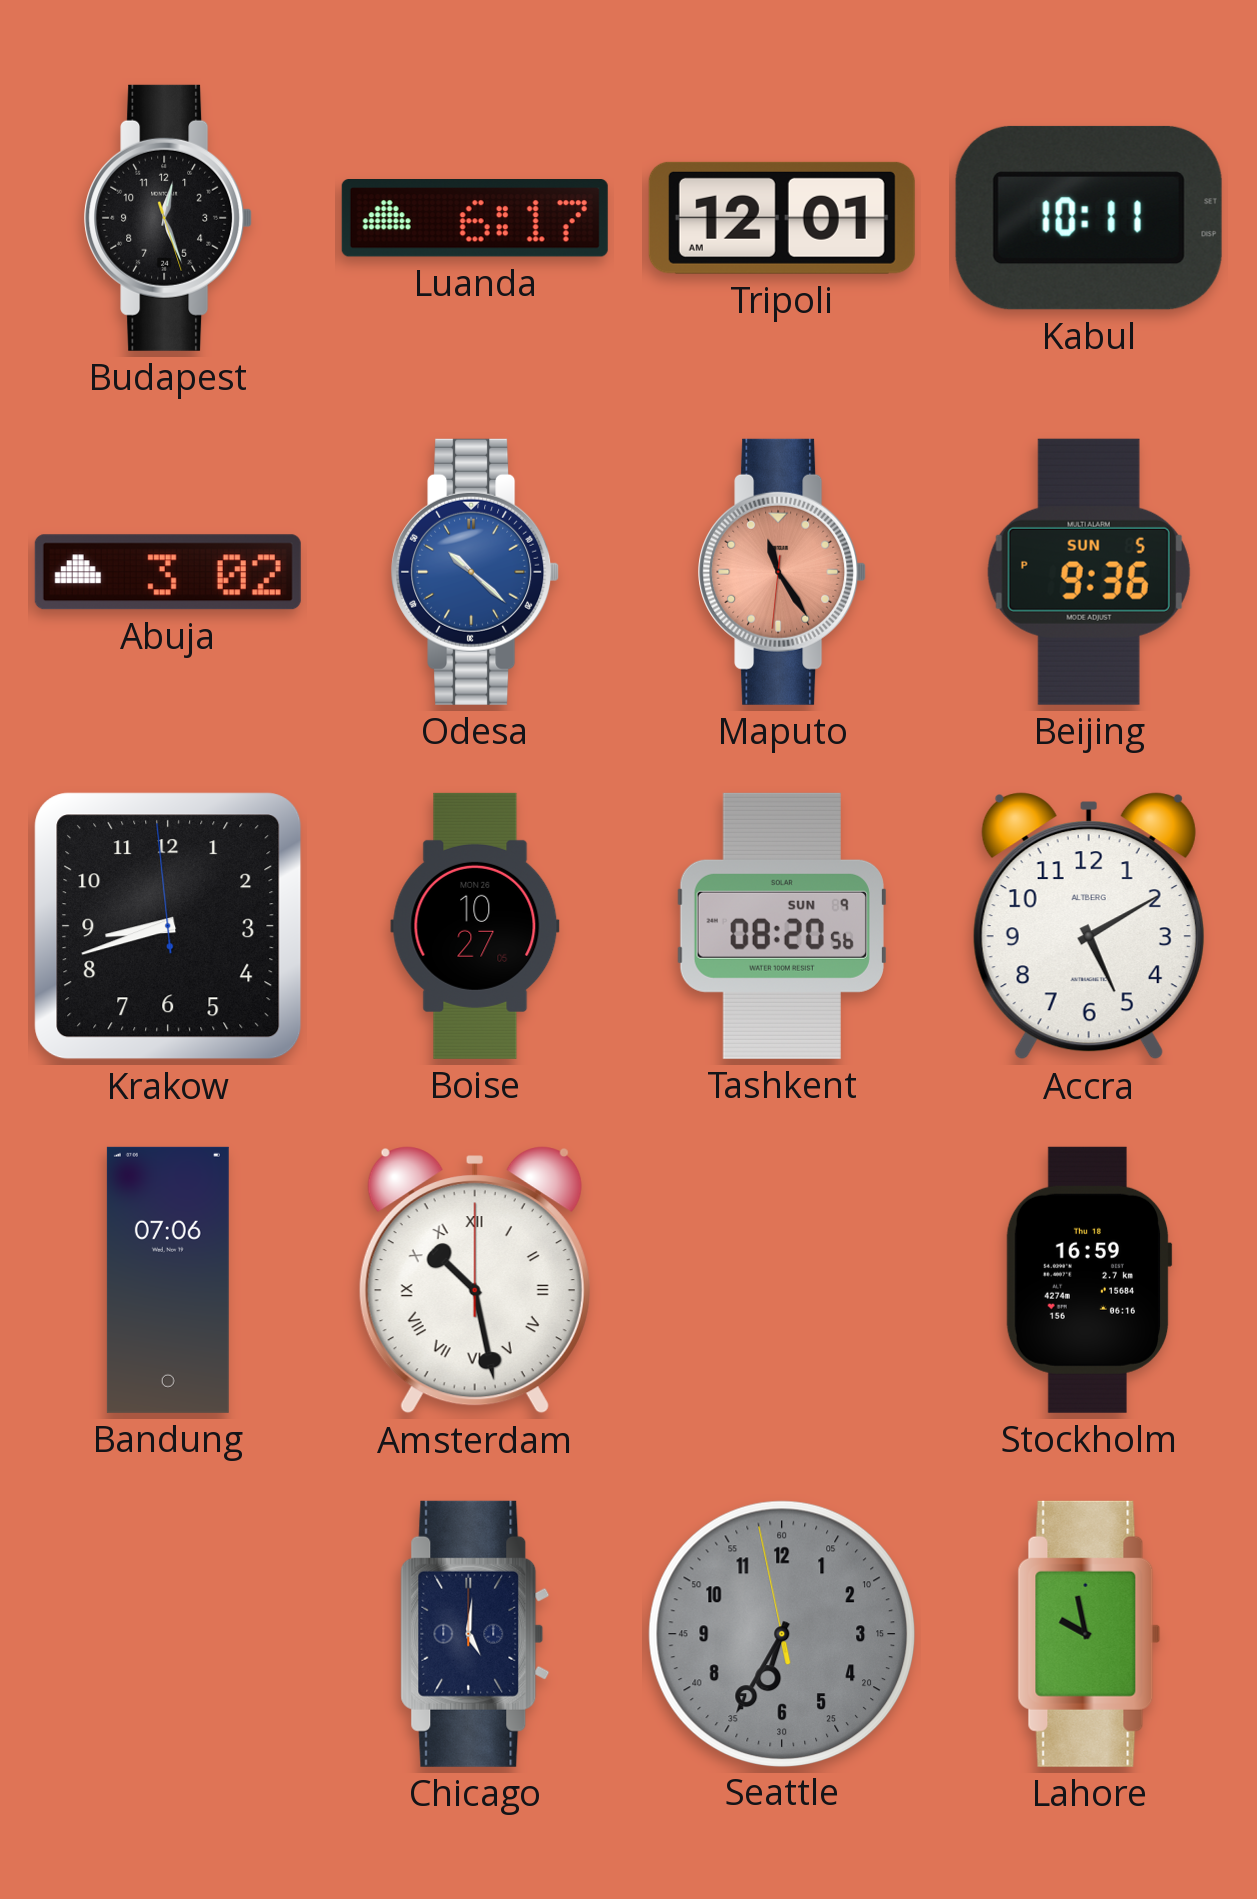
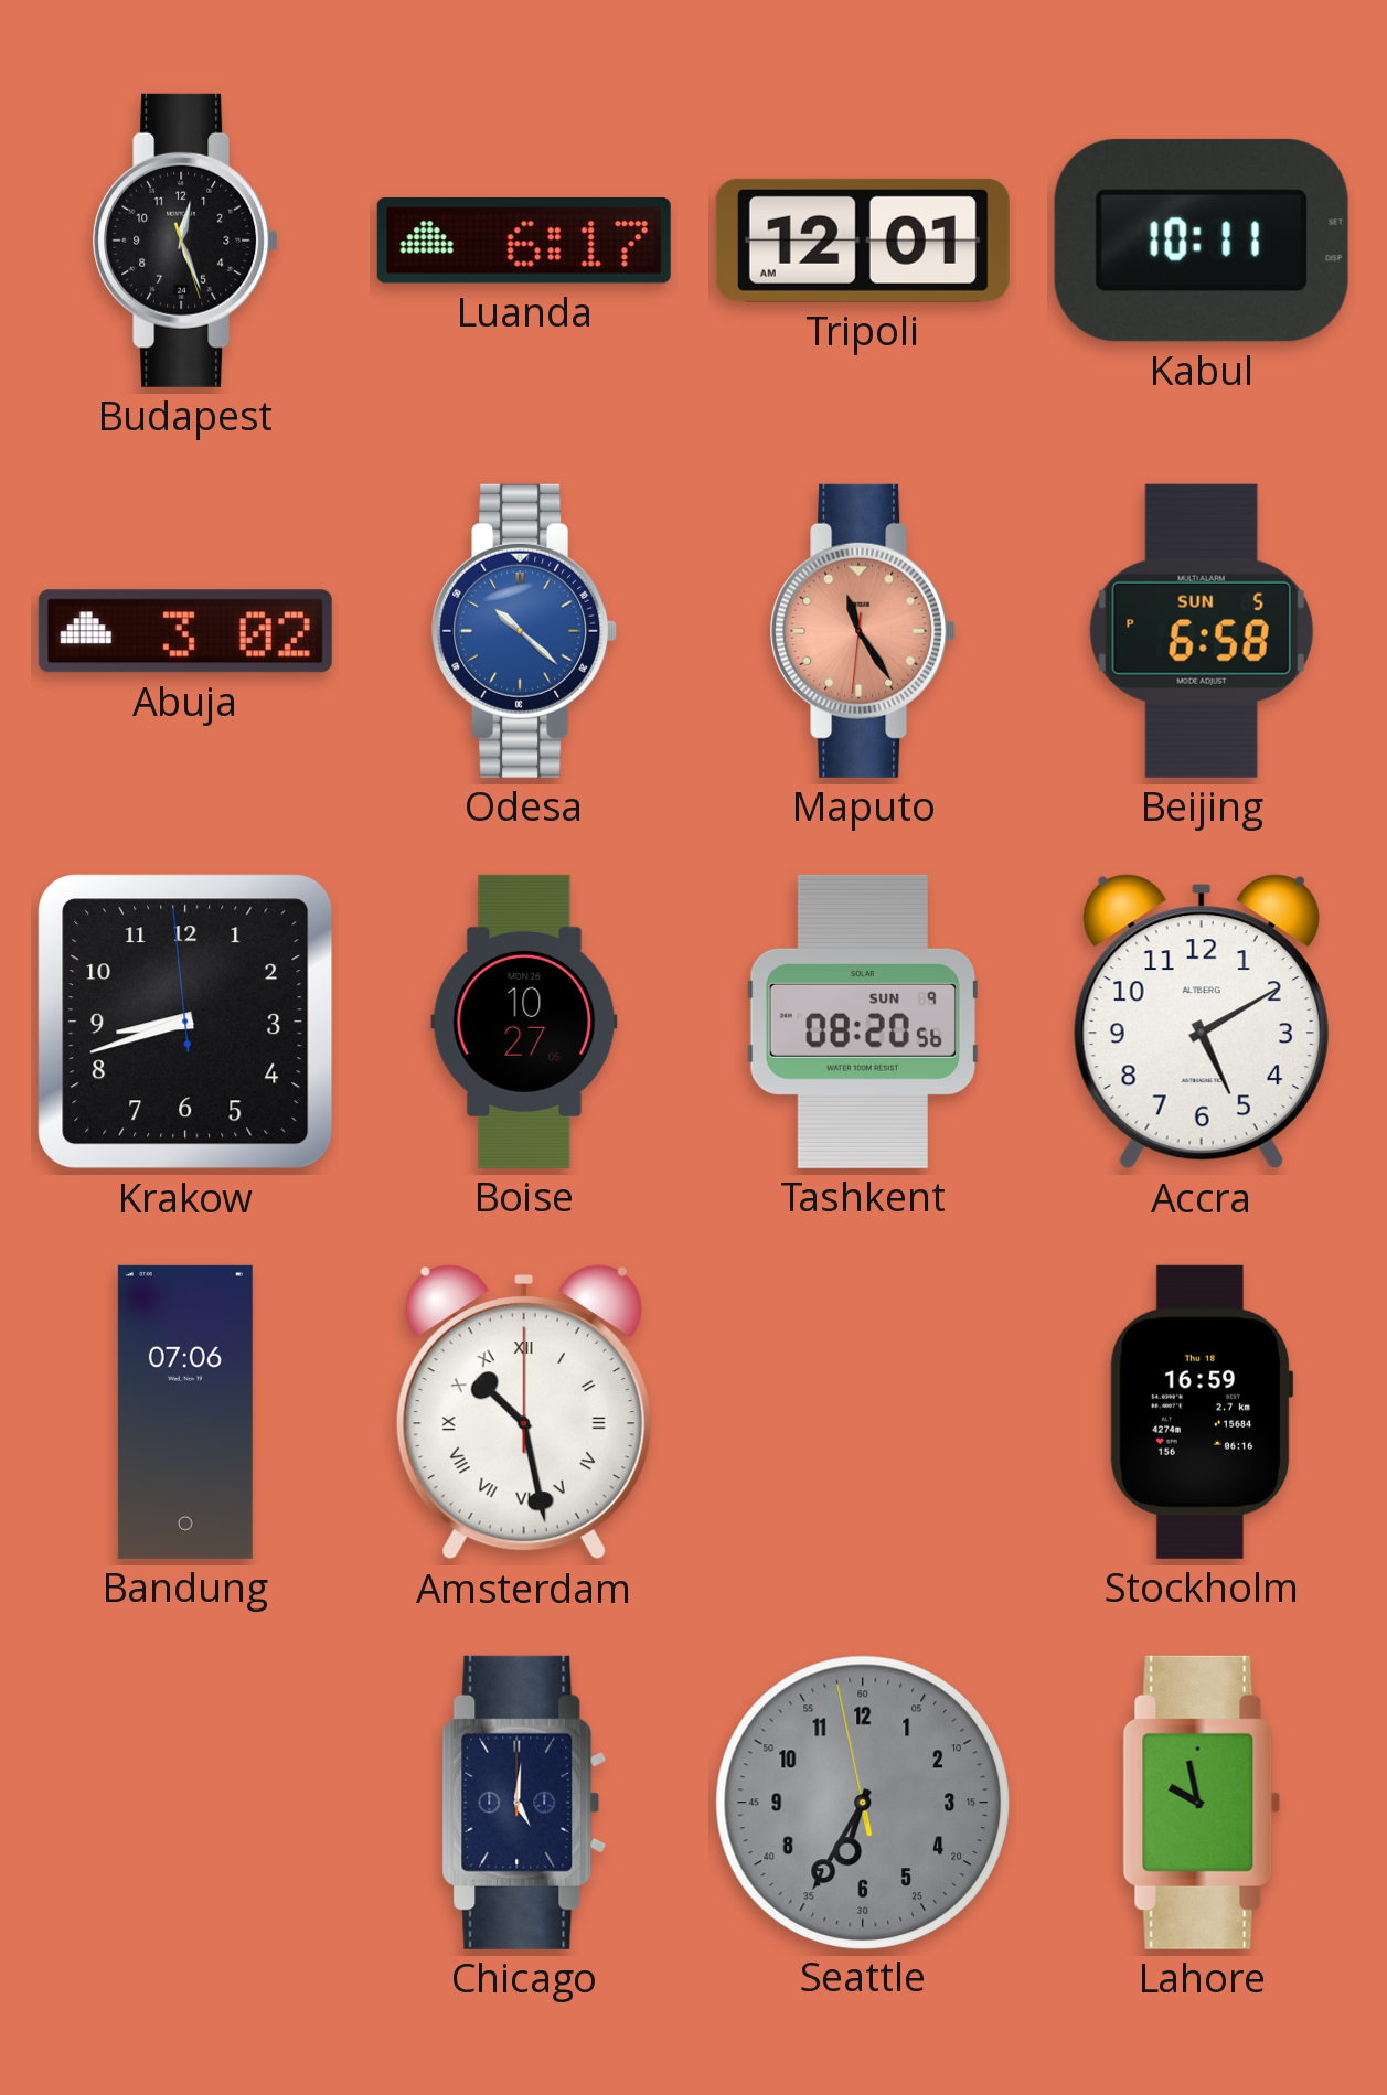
Beijing: 9:36 -> 6:58 (1202, 631)
